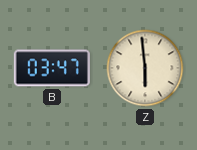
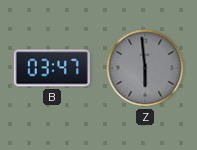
Z dial: cream -> grey (145, 68)
